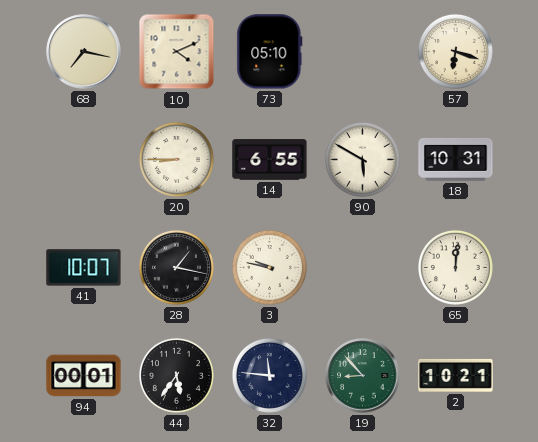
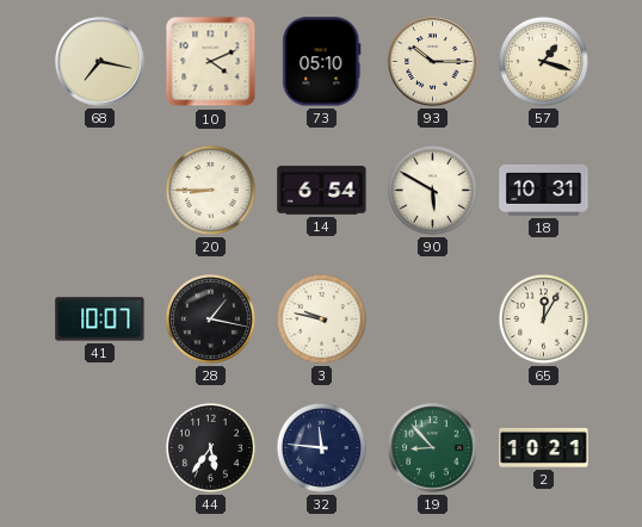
93: none -> 10:15 (433, 62)
57: 6:18 -> 1:18 (543, 61)
14: 6:55 -> 6:54 (322, 191)
65: 12:01 -> 12:05 (543, 318)
94: 00:01 -> none (84, 376)
